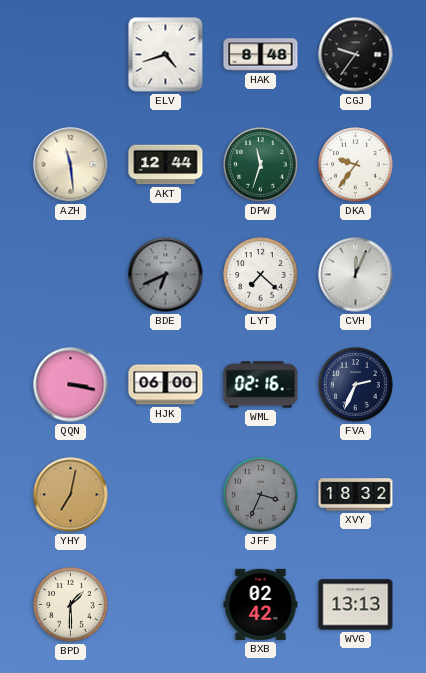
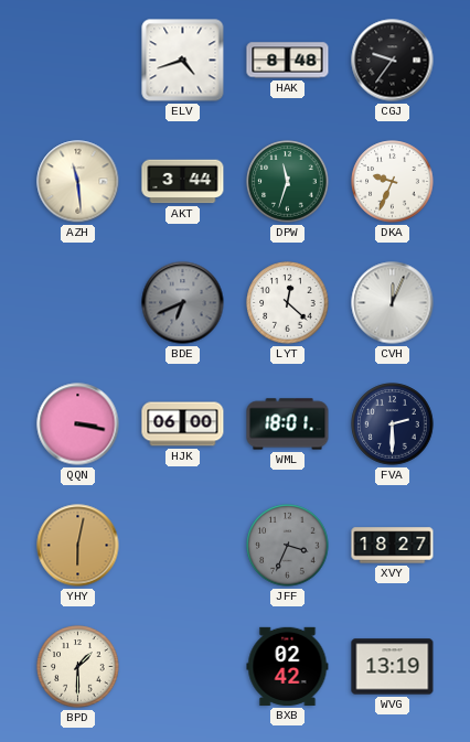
AKT: 12:44 -> 3:44 (183, 182)
DKA: 9:36 -> 9:34 (393, 182)
LYT: 7:22 -> 12:22 (288, 303)
WML: 02:16 -> 18:01 (288, 424)
FVA: 2:34 -> 2:30 (393, 424)
YHY: 7:02 -> 6:02 (78, 546)
XVY: 18:32 -> 18:27 (393, 546)
WVG: 13:13 -> 13:19 (393, 667)
